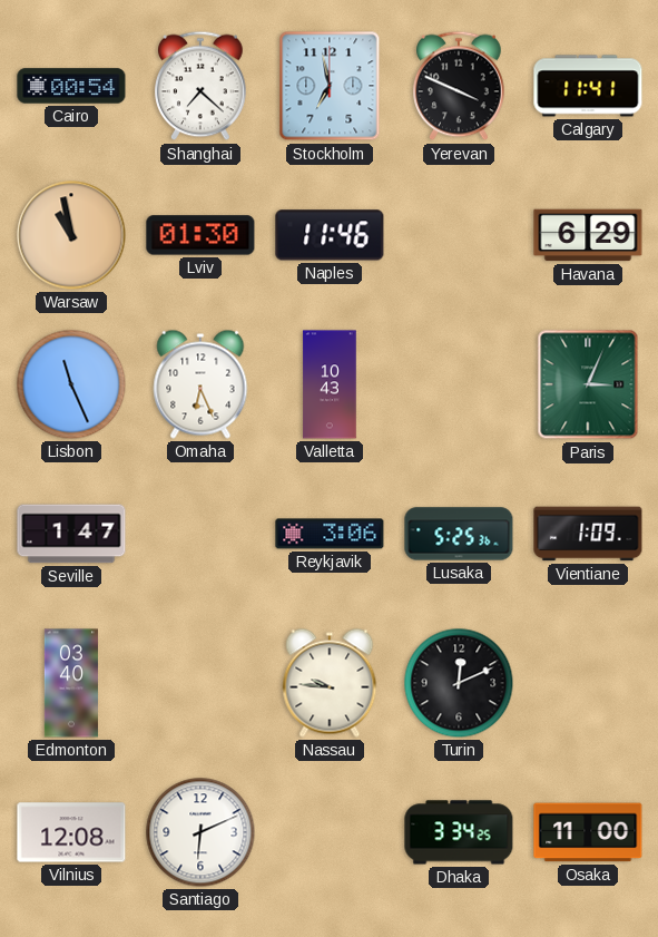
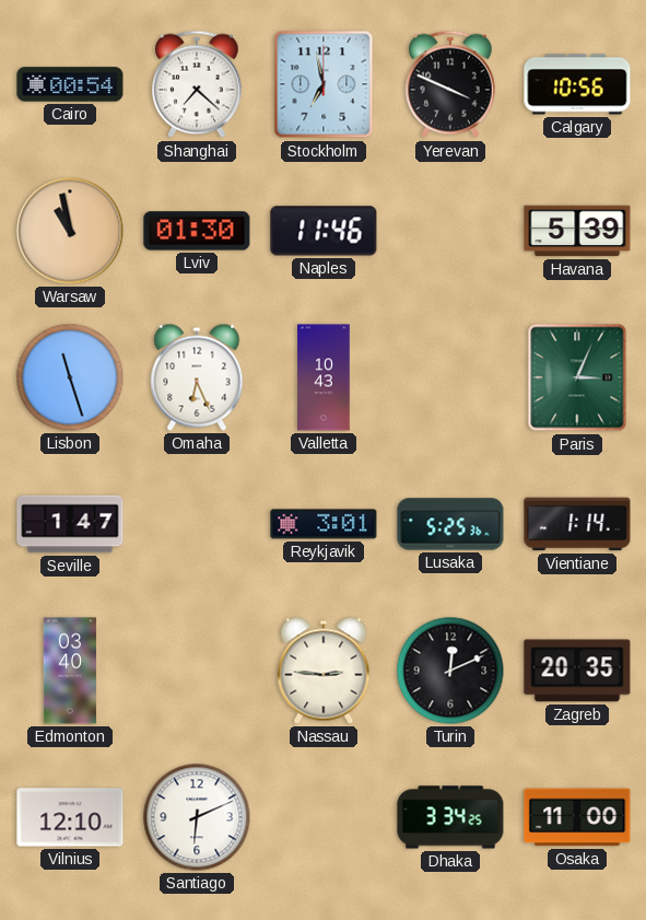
Calgary: 11:41 -> 10:56 (577, 84)
Havana: 6:29 -> 5:39 (577, 231)
Lisbon: 11:26 -> 11:27 (70, 377)
Reykjavik: 3:06 -> 3:01 (324, 524)
Vientiane: 1:09 -> 1:14 (577, 524)
Nassau: 9:46 -> 2:46 (324, 671)
Zagreb: none -> 20:35 (577, 671)
Vilnius: 12:08 -> 12:10 (70, 817)
